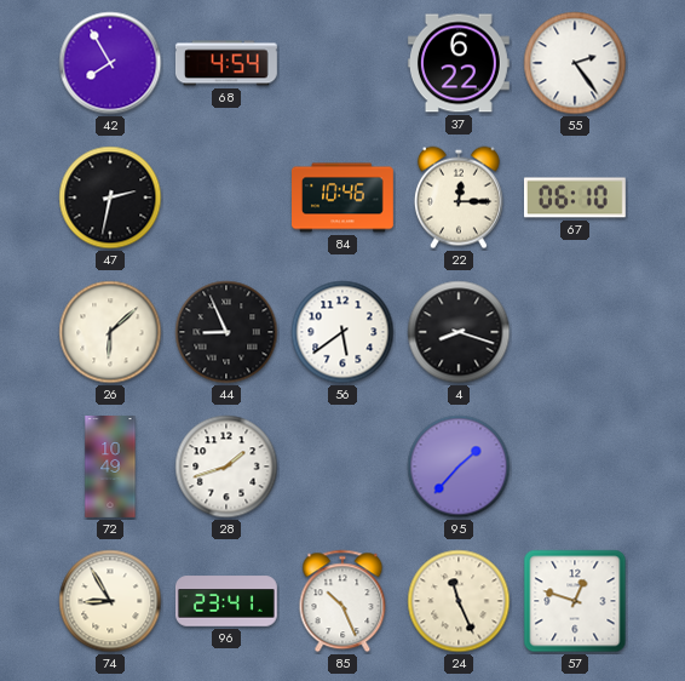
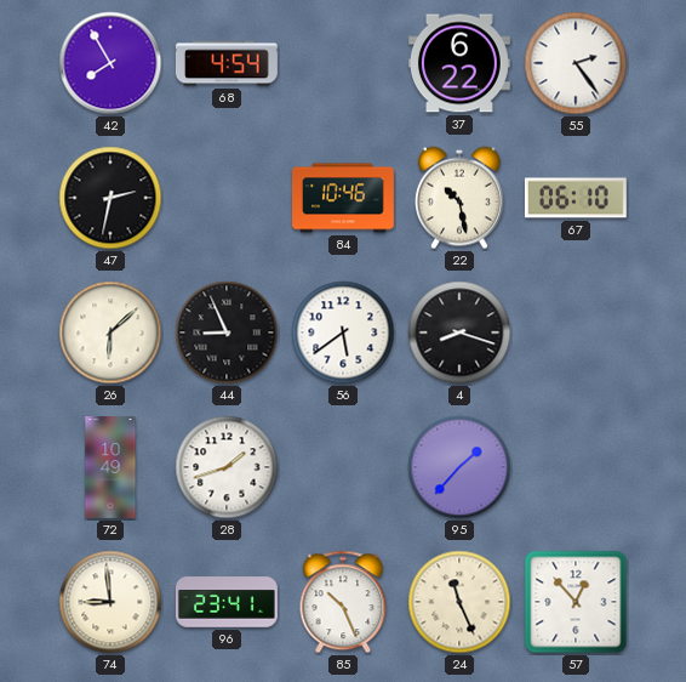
22: 12:15 -> 10:28 (459, 198)
74: 8:55 -> 8:59 (110, 602)
57: 12:48 -> 12:53 (576, 602)
